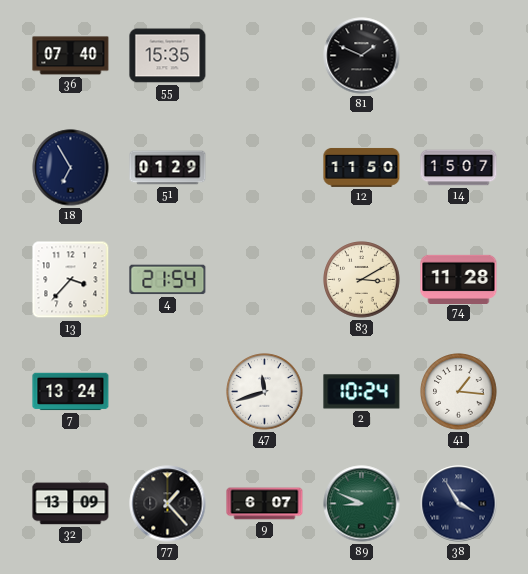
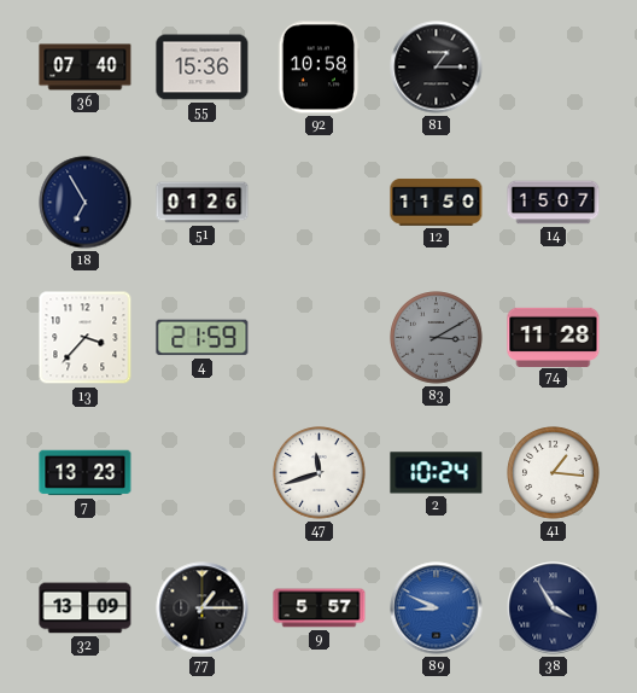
55: 15:35 -> 15:36 (203, 68)
92: none -> 10:58 (320, 68)
81: 1:49 -> 1:15 (437, 68)
51: 01:29 -> 01:26 (203, 203)
4: 21:54 -> 21:59 (203, 338)
83 dial: cream -> grey (437, 338)
7: 13:24 -> 13:23 (86, 473)
77: 1:23 -> 1:15 (203, 608)
9: 6:07 -> 5:57 (320, 608)
89 dial: green -> blue (437, 608)
